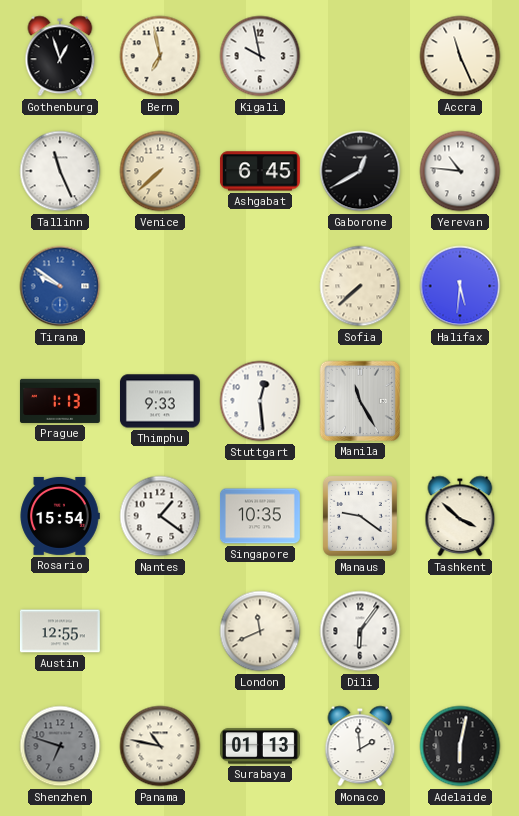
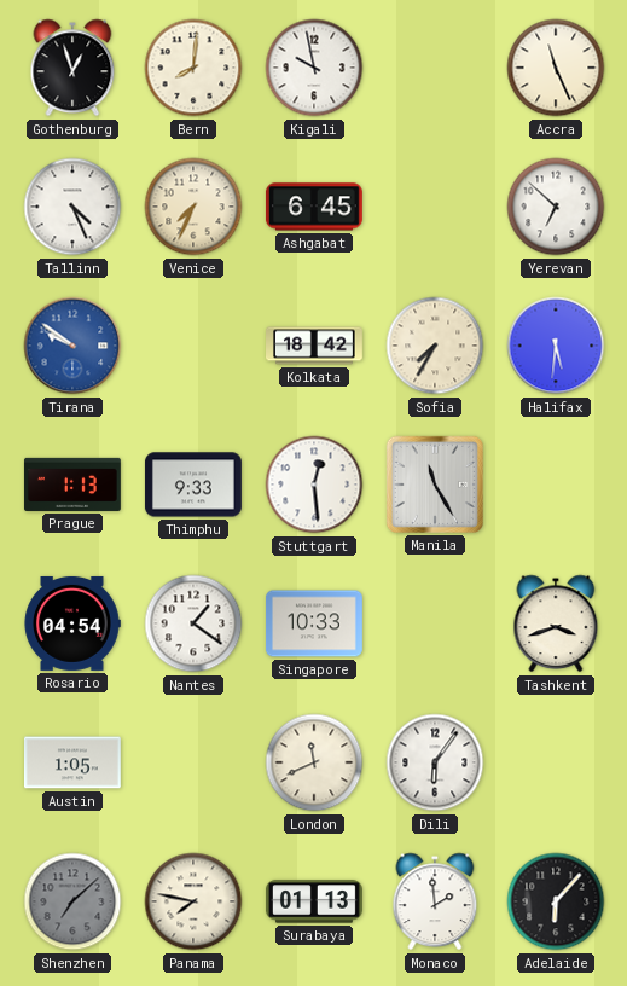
Bern: 6:58 -> 8:01 (193, 68)
Tallinn: 11:26 -> 4:26 (72, 207)
Venice: 7:38 -> 7:34 (193, 207)
Gaborone: 12:40 -> none (360, 171)
Yerevan: 10:46 -> 6:52 (556, 207)
Kolkata: none -> 18:42 (315, 346)
Sofia: 7:38 -> 7:35 (435, 346)
Rosario: 15:54 -> 04:54 (72, 623)
Singapore: 10:35 -> 10:33 (314, 623)
Manaus: 9:21 -> none (360, 516)
Tashkent: 3:52 -> 3:42 (556, 623)
Austin: 12:55 -> 1:05 (72, 762)
Shenzhen: 6:48 -> 7:08 (72, 901)
Panama: 10:47 -> 7:47 (193, 901)
Adelaide: 6:02 -> 6:07 (556, 901)
